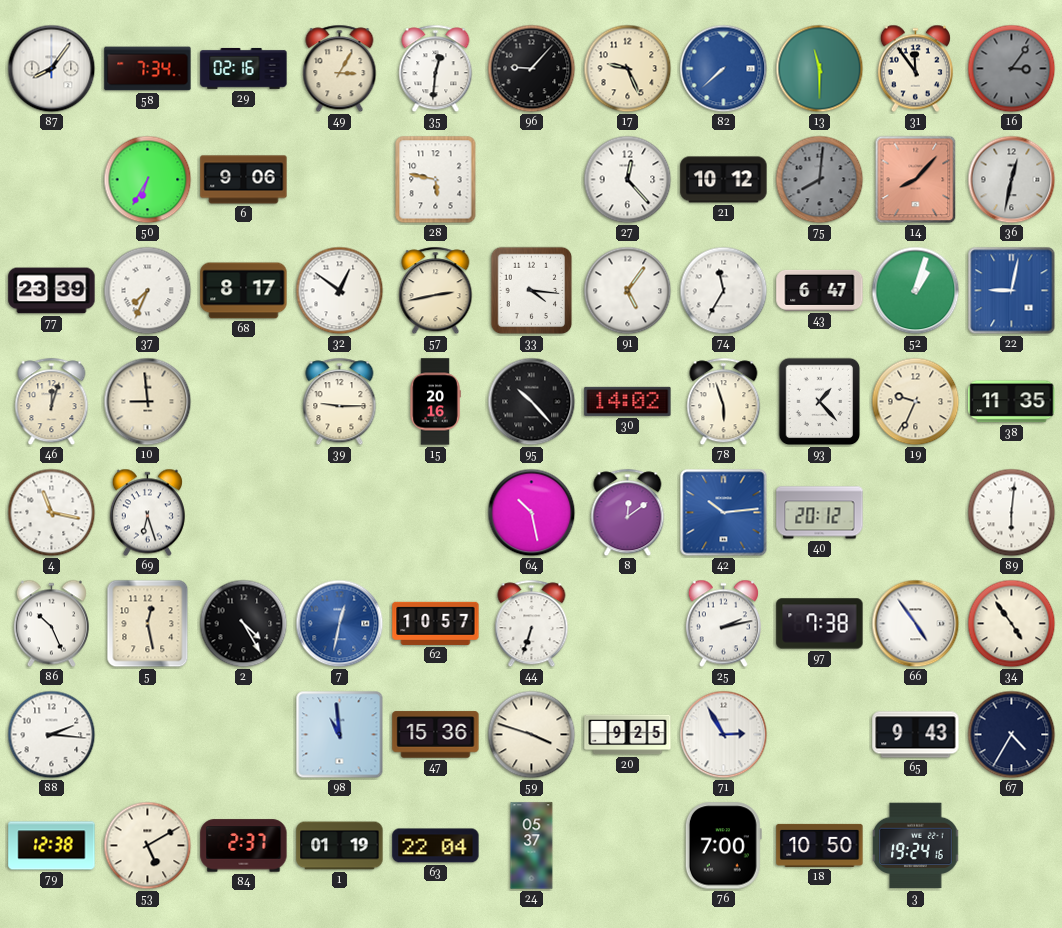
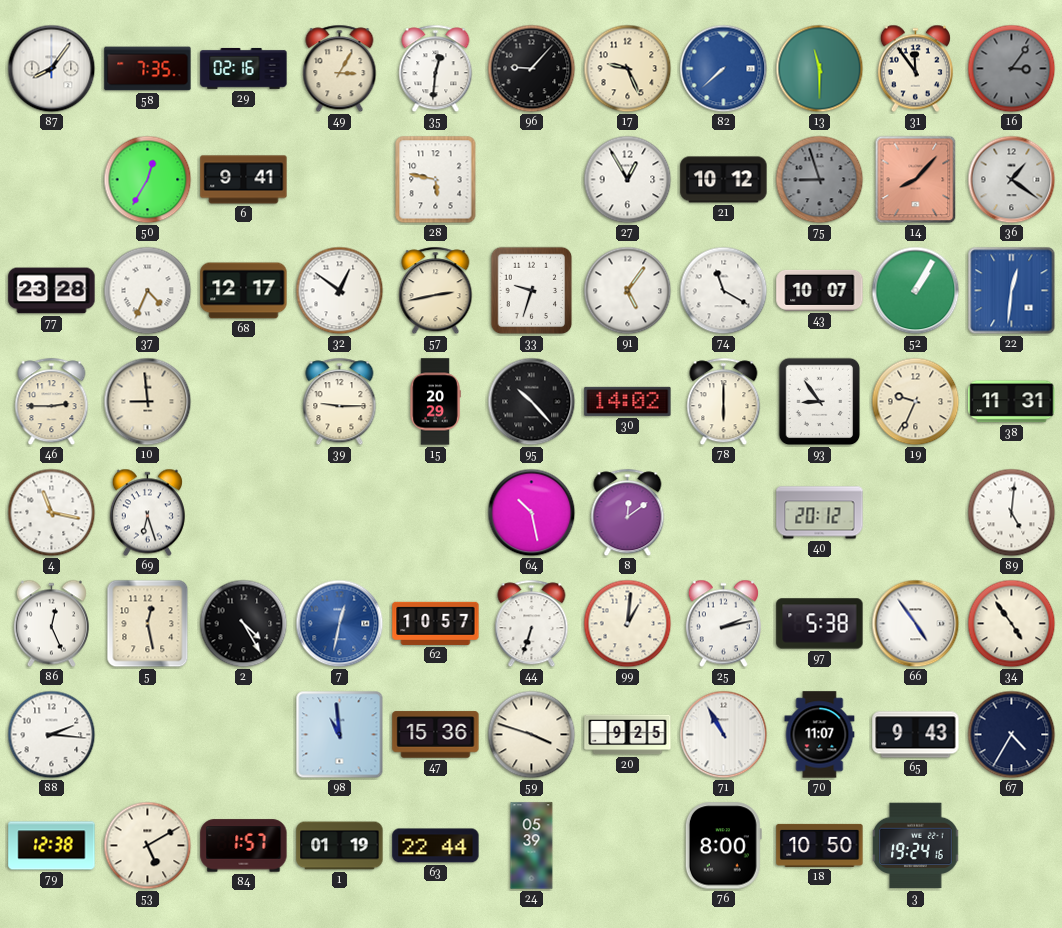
58: 7:34 -> 7:35 (148, 69)
50: 6:35 -> 12:35 (148, 180)
6: 9:06 -> 9:41 (244, 180)
27: 12:23 -> 12:55 (628, 180)
75: 8:01 -> 8:57 (820, 180)
36: 12:32 -> 1:21 (1012, 180)
77: 23:39 -> 23:28 (52, 291)
37: 7:34 -> 4:34 (148, 291)
68: 8:17 -> 12:17 (244, 291)
33: 4:16 -> 9:33 (532, 291)
74: 11:35 -> 11:20 (724, 291)
43: 6:47 -> 10:07 (820, 290)
52: 1:03 -> 1:05 (916, 291)
22: 9:02 -> 12:31 (1012, 291)
46: 12:03 -> 2:45 (52, 402)
15: 20:16 -> 20:29 (435, 402)
78: 5:57 -> 6:00 (724, 402)
93: 1:23 -> 8:54 (820, 402)
38: 11:35 -> 11:31 (1012, 402)
42: 10:14 -> none (724, 513)
89: 6:01 -> 5:01 (1012, 513)
86: 10:26 -> 12:26 (51, 624)
99: none -> 1:01 (628, 624)
97: 7:38 -> 5:38 (820, 624)
71: 2:55 -> 10:55 (724, 735)
70: none -> 11:07 (820, 735)
84: 2:37 -> 1:57 (244, 846)
63: 22:04 -> 22:44 (436, 846)
24: 05:37 -> 05:39 (532, 846)
76: 7:00 -> 8:00 (723, 846)
